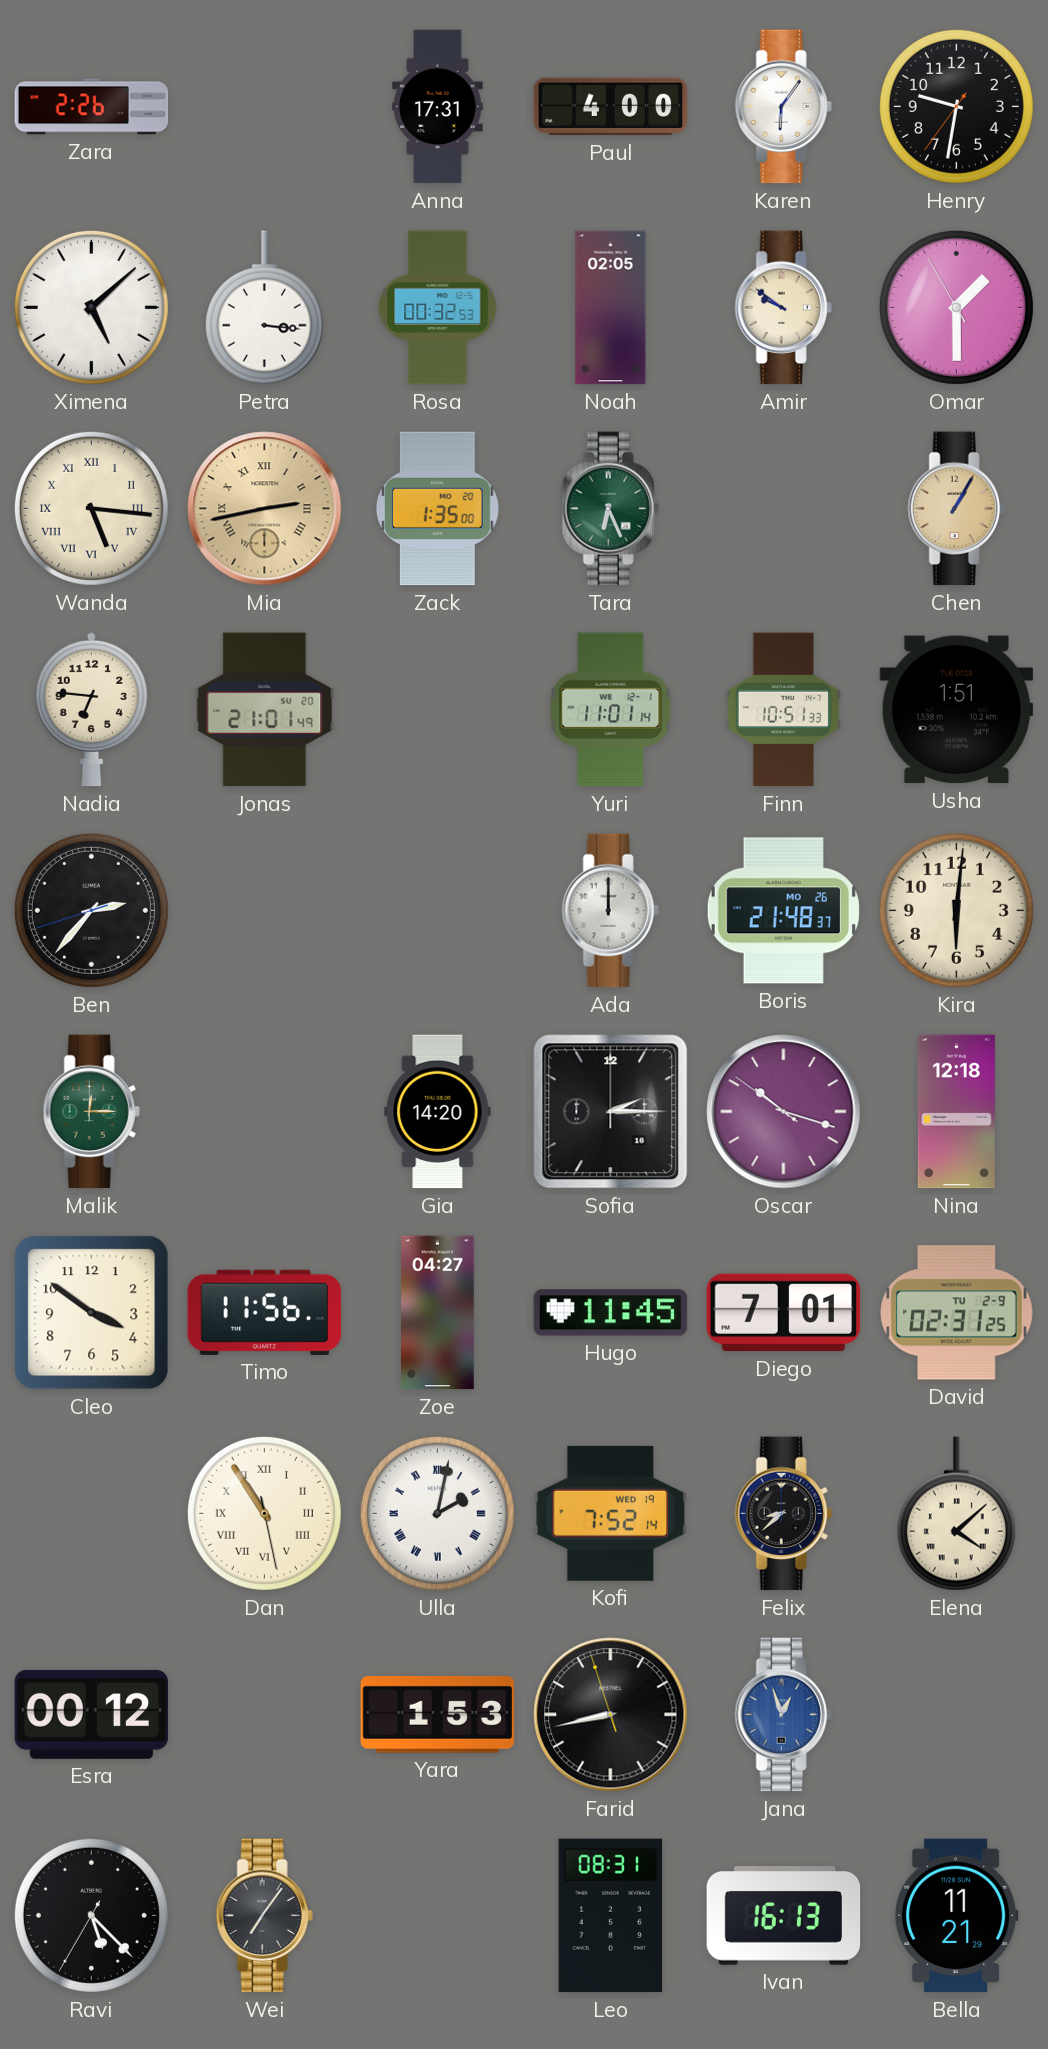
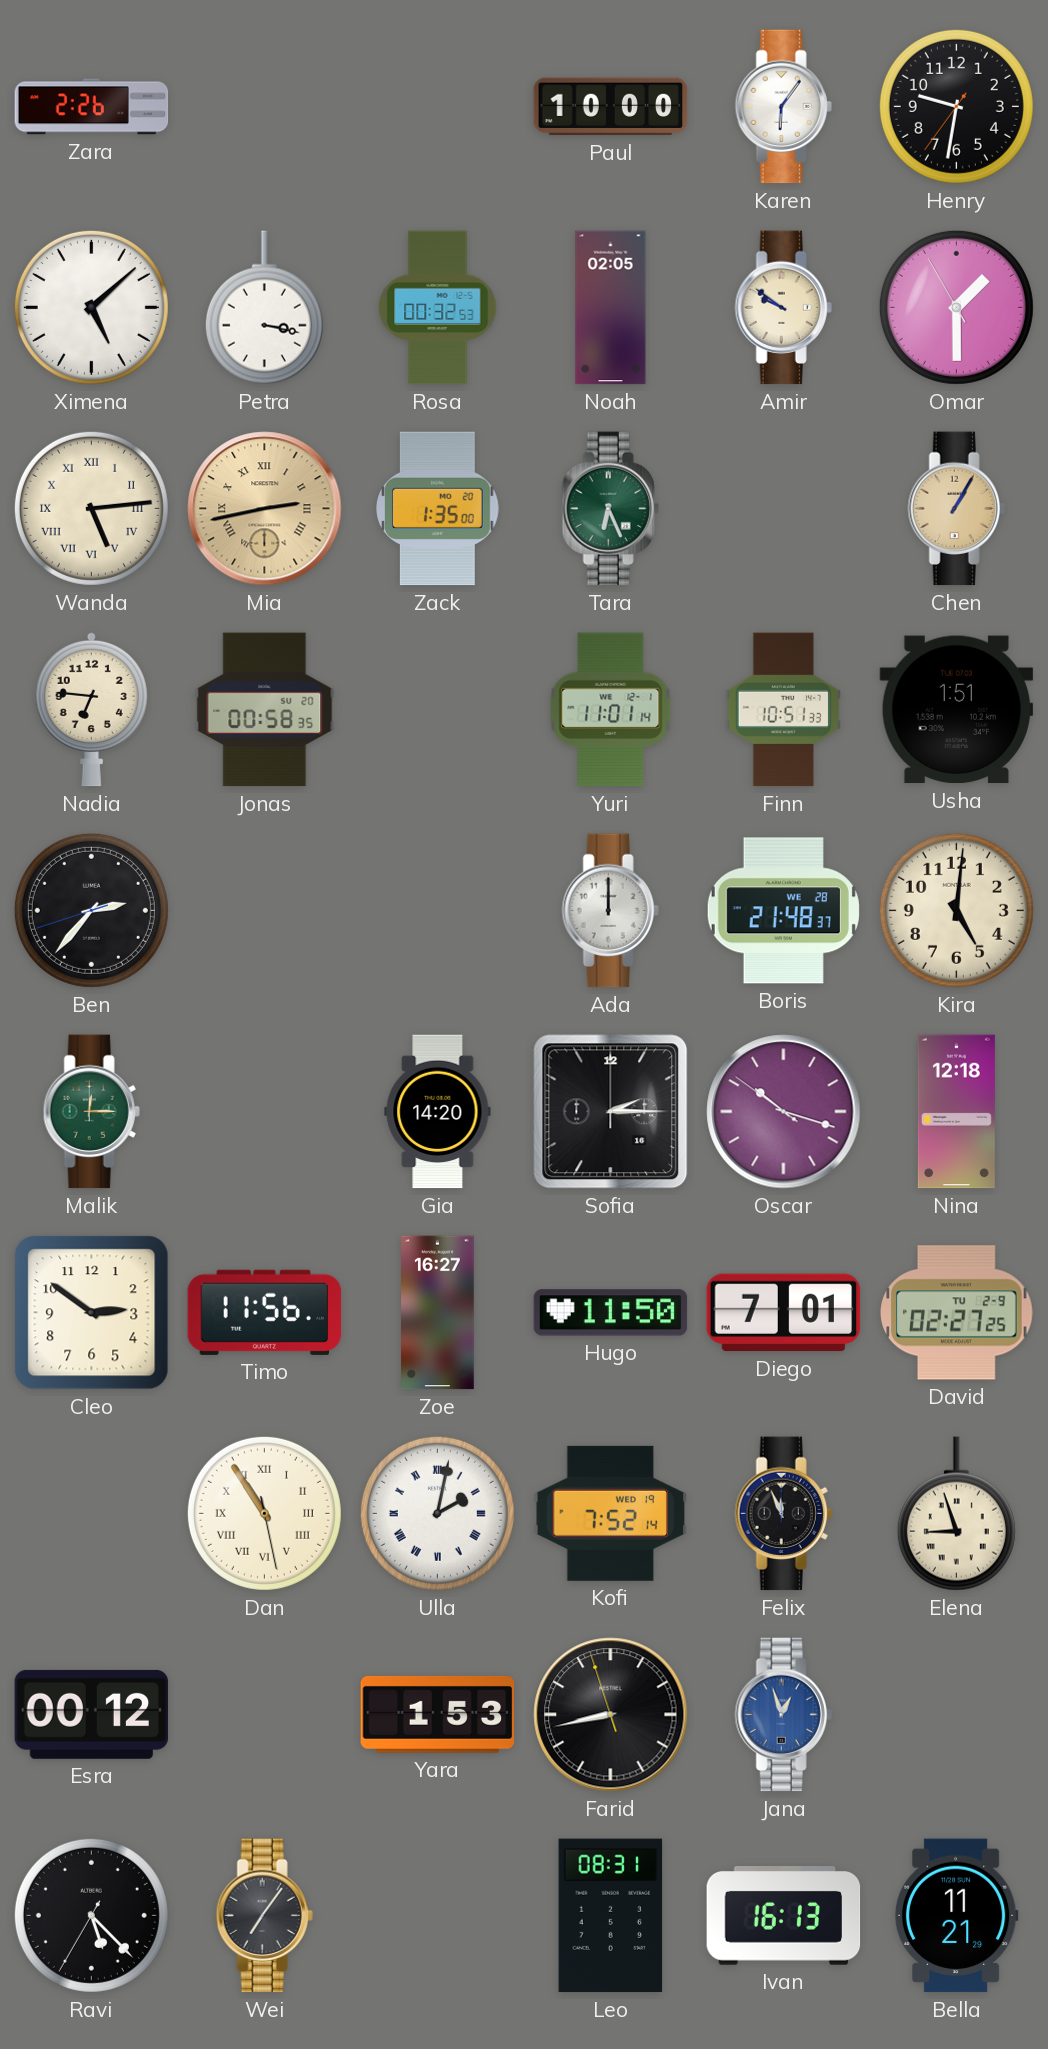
Anna: 17:31 -> none (438, 107)
Paul: 4:00 -> 10:00 (611, 107)
Petra: 3:16 -> 3:17 (264, 308)
Wanda: 5:16 -> 5:14 (91, 508)
Jonas: 21:01 -> 00:58 (265, 710)
Boris date: MO 26 -> WE 28 (783, 911)
Kira: 6:01 -> 5:01 (956, 910)
Cleo: 3:51 -> 2:51 (92, 1313)
Zoe: 04:27 -> 16:27 (438, 1313)
Hugo: 11:45 -> 11:50 (611, 1313)
David: 02:31 -> 02:27 (957, 1313)
Felix: 8:38 -> 11:56 (783, 1514)
Elena: 4:08 -> 8:57 (956, 1514)
